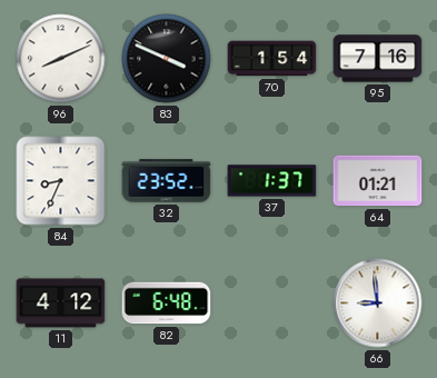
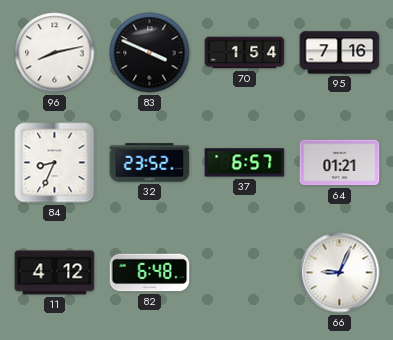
96: 8:11 -> 8:13 (55, 53)
37: 1:37 -> 6:57 (245, 163)
66: 8:59 -> 9:04 (340, 273)
